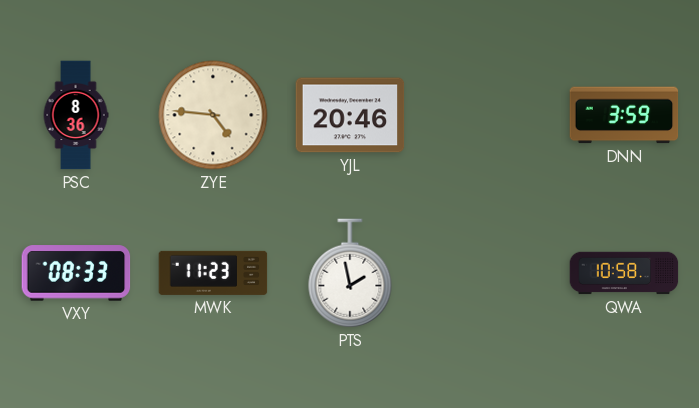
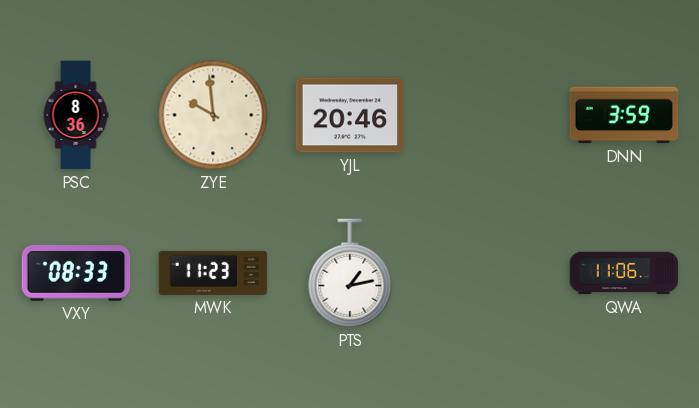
ZYE: 4:46 -> 9:59 (213, 115)
PTS: 1:58 -> 1:13 (350, 273)
QWA: 10:58 -> 11:06 (624, 273)
